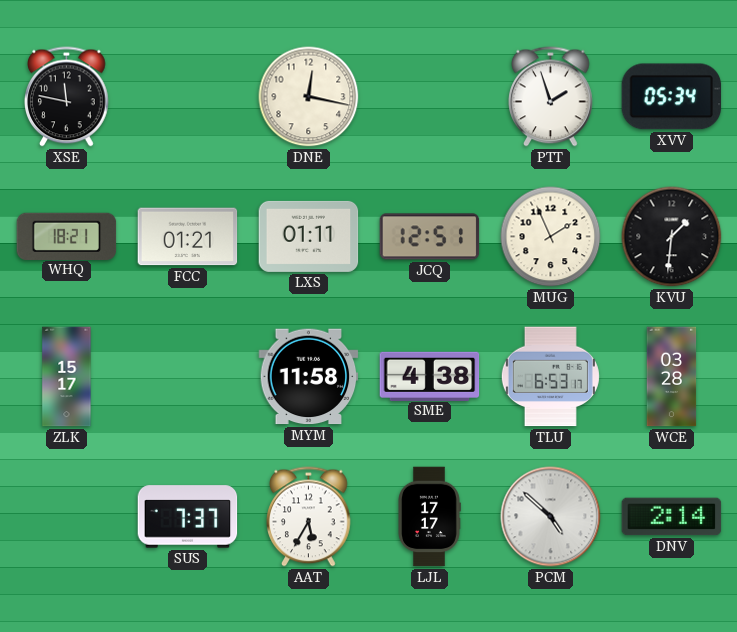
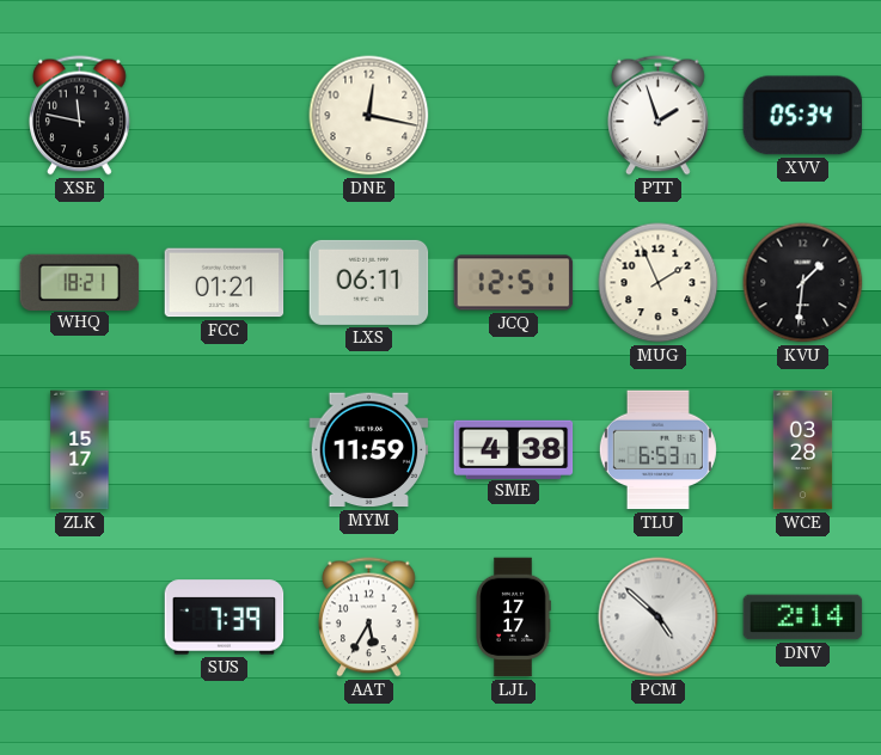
LXS: 01:11 -> 06:11 (369, 282)
MYM: 11:58 -> 11:59 (369, 450)
SUS: 7:37 -> 7:39 (225, 618)
